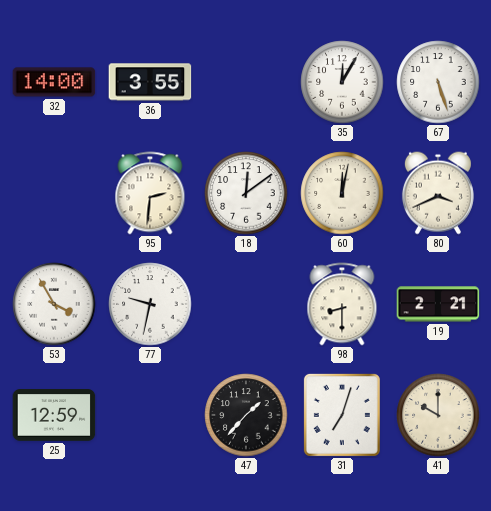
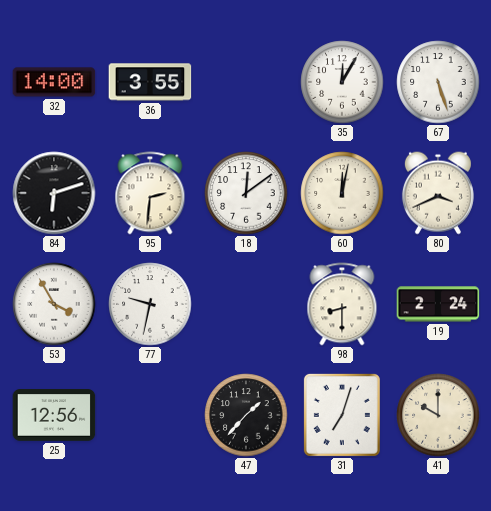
84: none -> 6:12 (54, 193)
19: 2:21 -> 2:24 (438, 304)
25: 12:59 -> 12:56 (54, 415)
